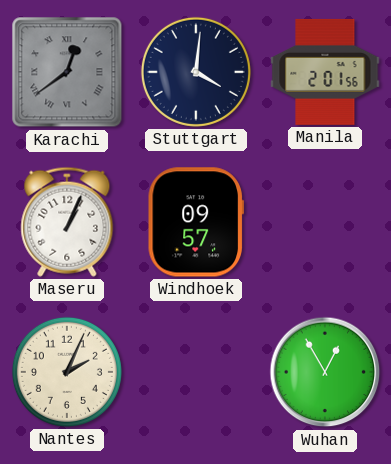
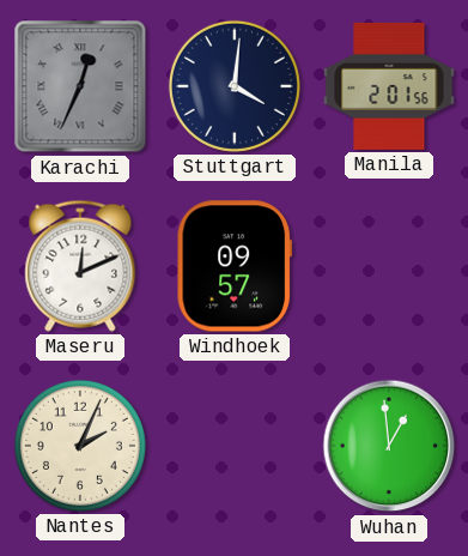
Karachi: 12:39 -> 12:34 (80, 86)
Maseru: 1:04 -> 12:11 (80, 266)
Wuhan: 12:55 -> 12:59 (389, 446)
